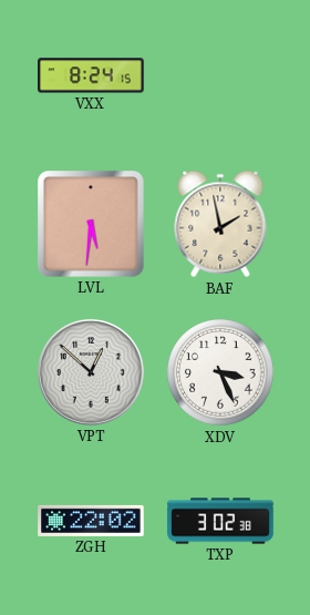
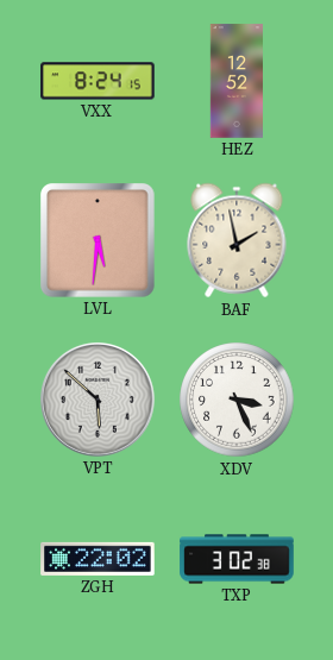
HEZ: none -> 12:52 (237, 81)
VPT: 12:52 -> 5:52 (98, 400)
